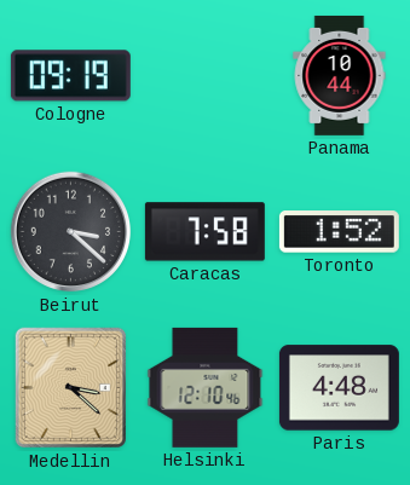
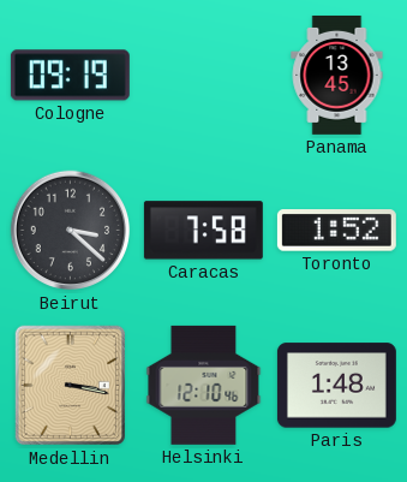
Panama: 10:44 -> 13:45 (337, 75)
Medellin: 3:22 -> 3:17 (70, 386)
Paris: 4:48 -> 1:48 (336, 386)
